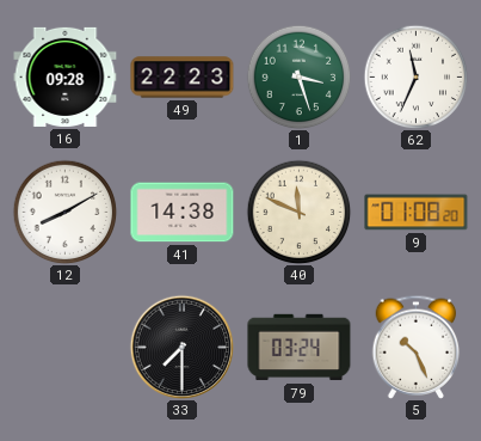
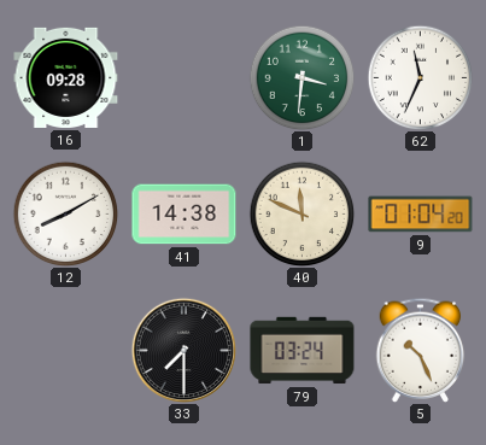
49: 22:23 -> none (183, 78)
1: 3:27 -> 3:31 (301, 77)
9: 01:08 -> 01:04 (421, 215)
